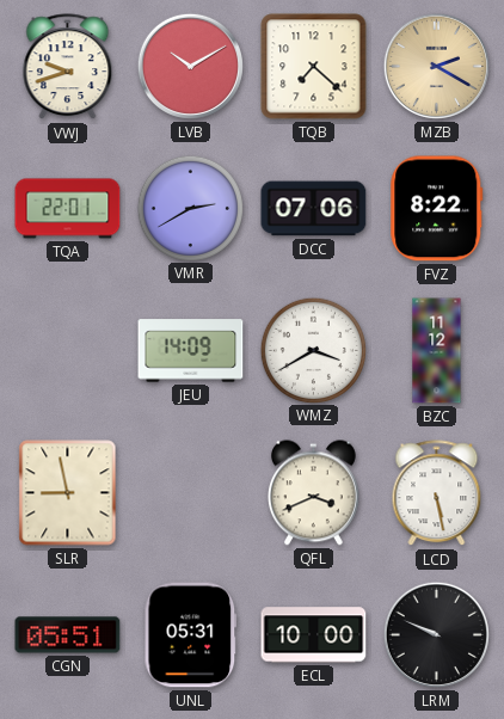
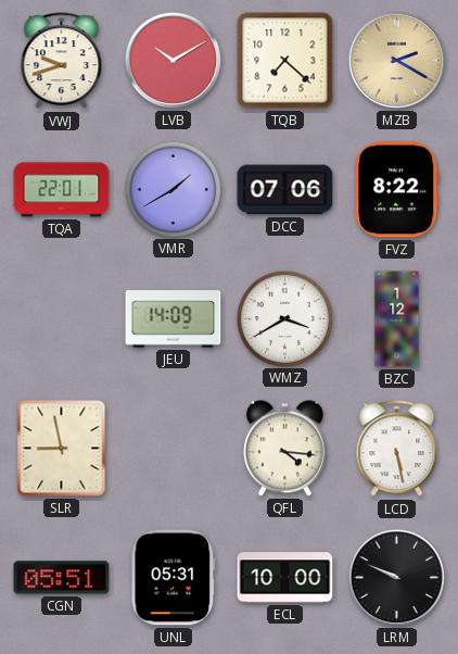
VMR: 2:40 -> 1:40 (173, 189)
BZC: 11:12 -> 1:12 (397, 319)
QFL: 3:41 -> 4:16 (284, 449)
